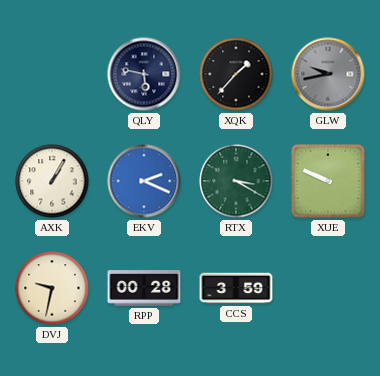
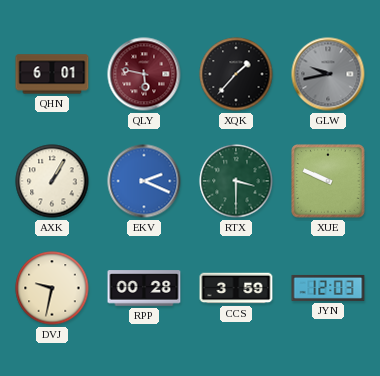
QHN: none -> 6:01 (52, 74)
QLY dial: navy -> burgundy (144, 74)
RTX: 3:20 -> 3:30 (236, 181)
JYN: none -> 12:03 (328, 288)
